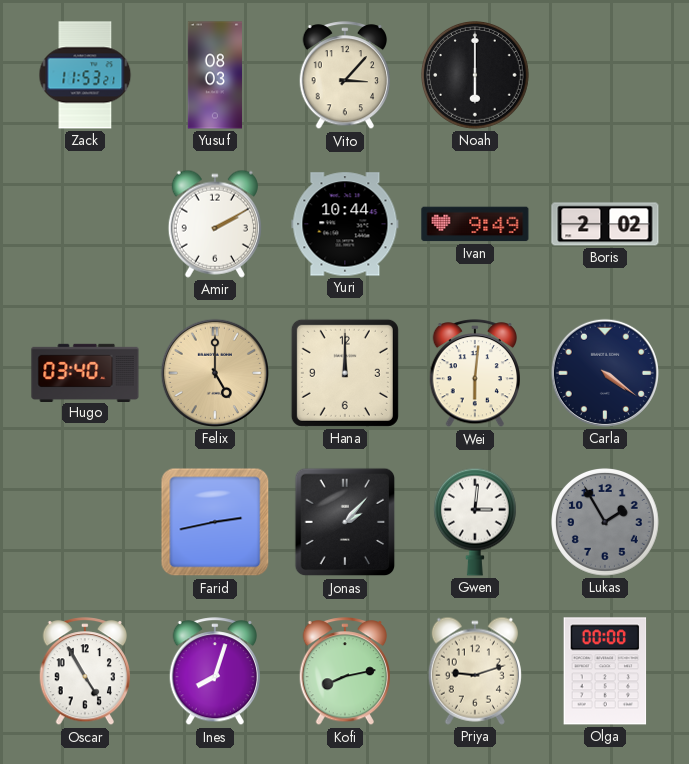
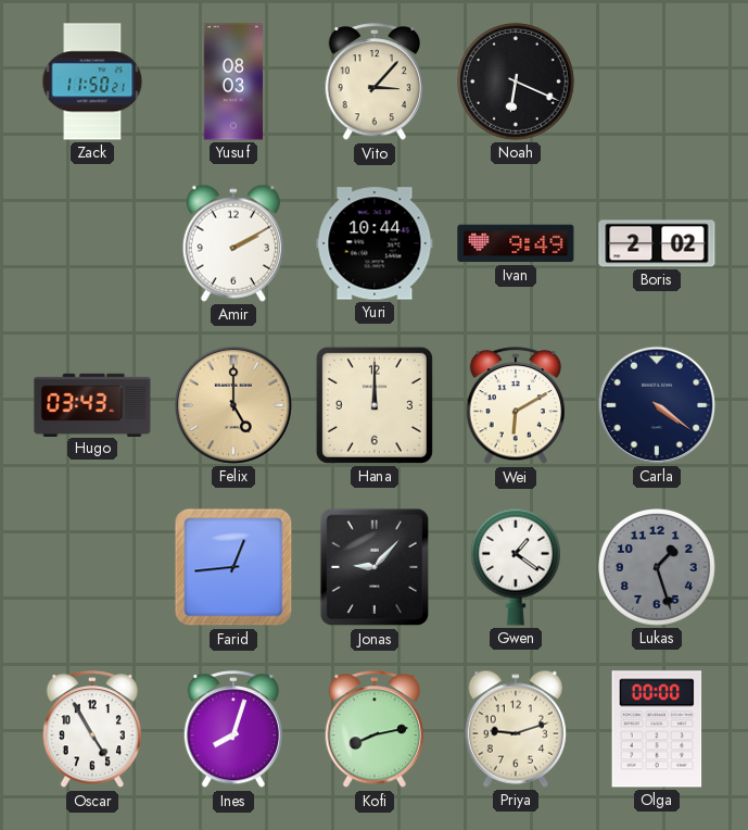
Zack: 11:53 -> 11:50 (92, 81)
Noah: 6:00 -> 6:19 (517, 83)
Hugo: 03:40 -> 03:43 (92, 404)
Wei: 6:01 -> 6:10 (515, 406)
Farid: 2:43 -> 12:44 (233, 567)
Jonas: 2:07 -> 9:07 (375, 567)
Gwen: 3:01 -> 1:21 (516, 567)
Lukas: 1:55 -> 1:27 (658, 568)
